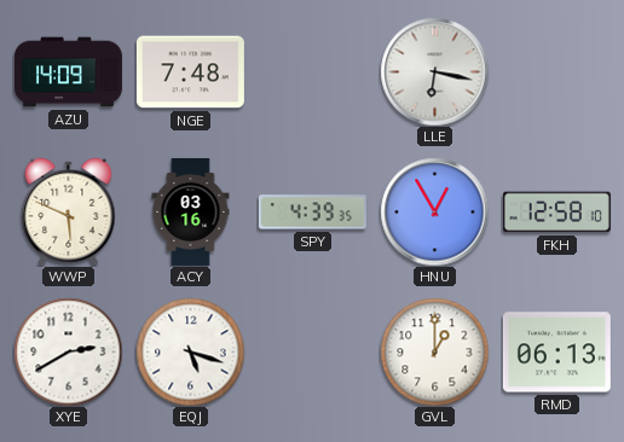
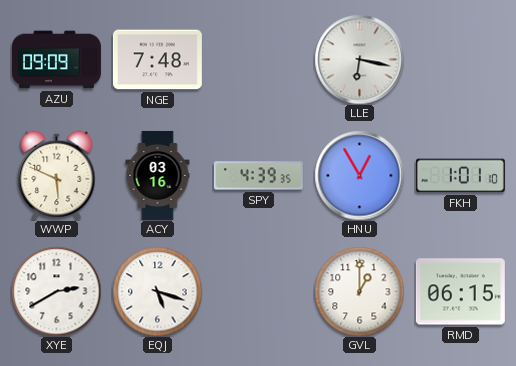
AZU: 14:09 -> 09:09 (56, 60)
FKH: 12:58 -> 1:01 (460, 176)
RMD: 06:13 -> 06:15 (460, 292)
